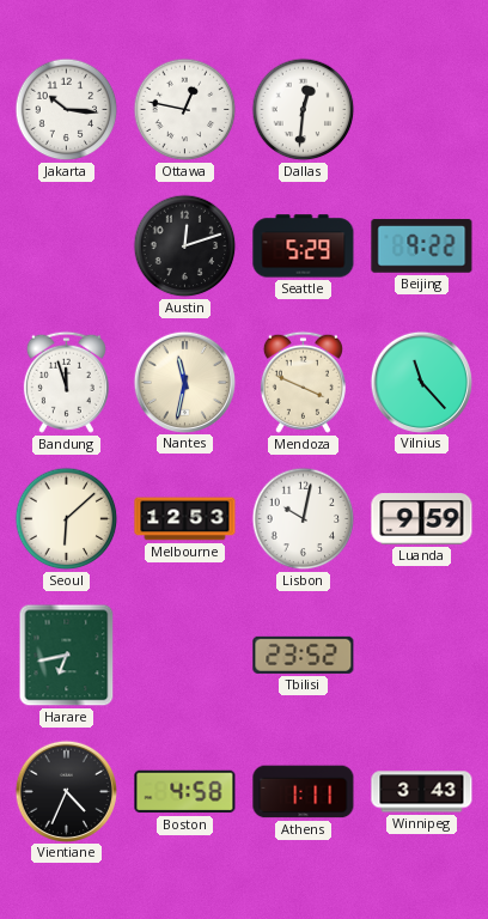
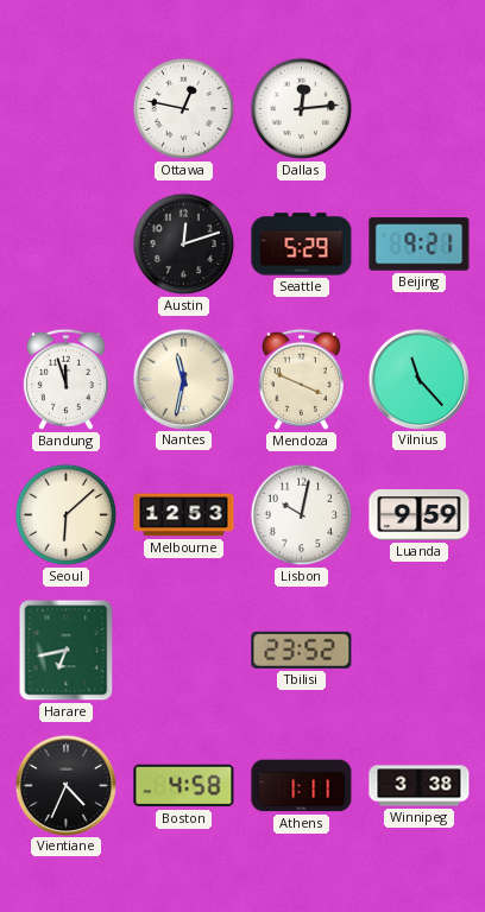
Jakarta: 10:16 -> none (67, 110)
Dallas: 12:31 -> 12:14 (302, 109)
Beijing: 9:22 -> 9:21 (420, 245)
Winnipeg: 3:43 -> 3:38 (420, 786)
